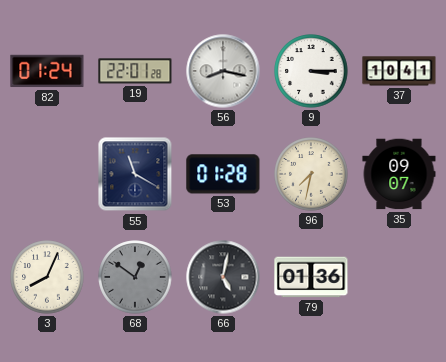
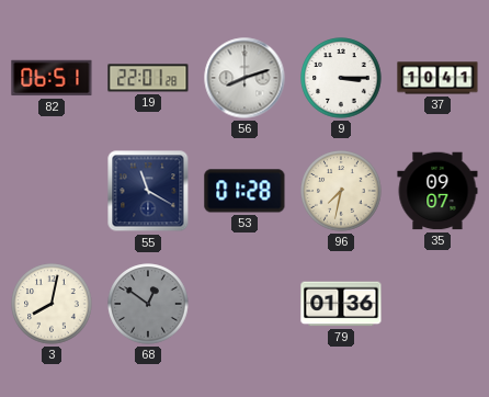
82: 01:24 -> 06:51 (52, 78)
56: 8:17 -> 8:12 (244, 78)
3: 8:04 -> 8:02 (52, 304)
66: 5:02 -> none (223, 277)
